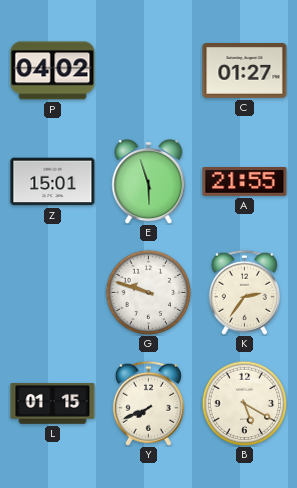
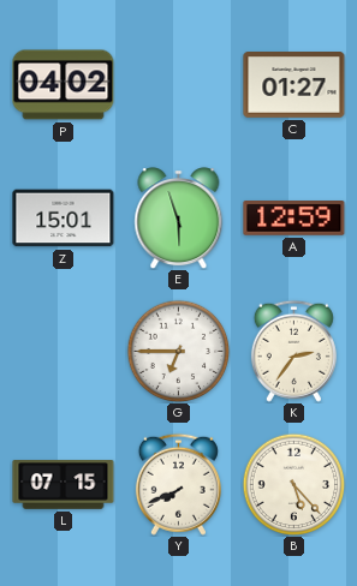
A: 21:55 -> 12:59 (294, 219)
G: 9:48 -> 6:45 (178, 351)
L: 01:15 -> 07:15 (64, 485)
B: 5:20 -> 5:23 (293, 484)
